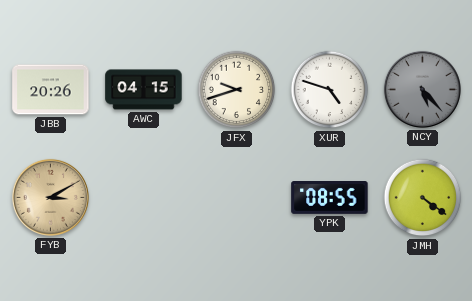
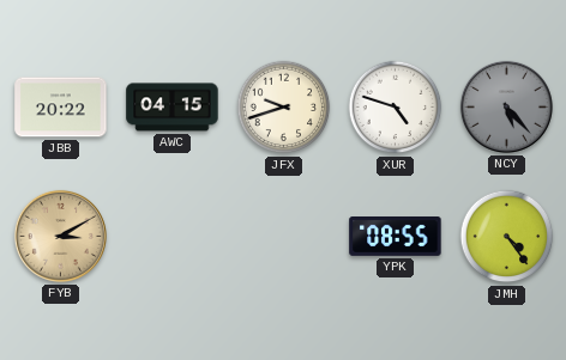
JBB: 20:26 -> 20:22 (61, 108)
JMH: 4:21 -> 4:24 (507, 237)
